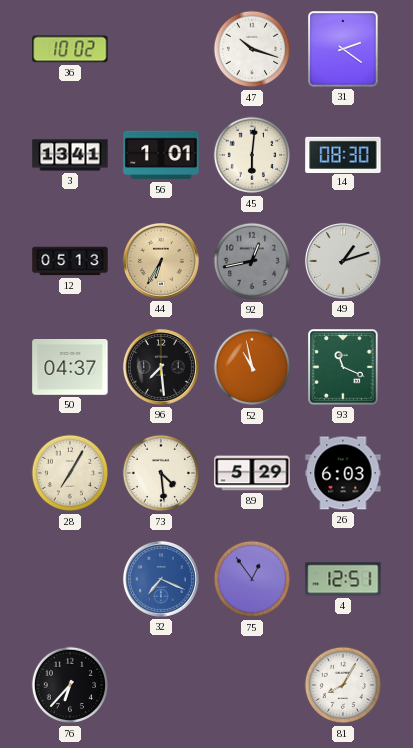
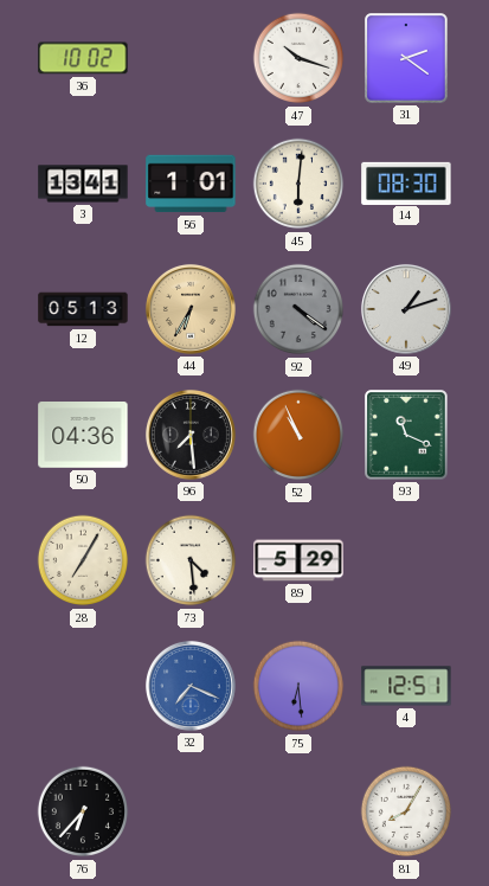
92: 12:43 -> 4:21 (298, 309)
50: 04:37 -> 04:36 (83, 436)
52: 10:58 -> 10:56 (298, 435)
26: 6:03 -> none (343, 473)
75: 12:54 -> 6:29 (298, 686)
